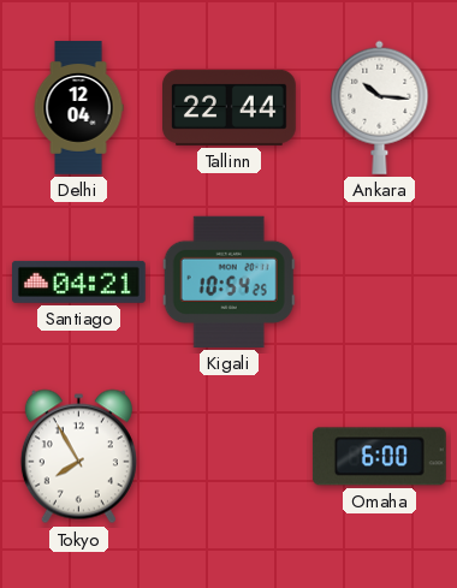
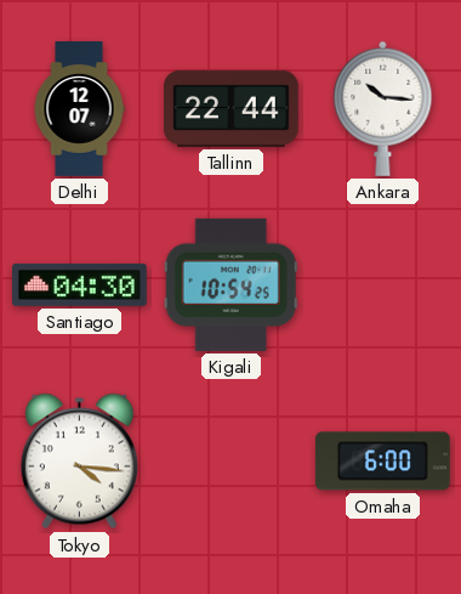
Delhi: 12:04 -> 12:07 (79, 109)
Santiago: 04:21 -> 04:30 (80, 284)
Tokyo: 7:55 -> 4:16 (79, 462)
